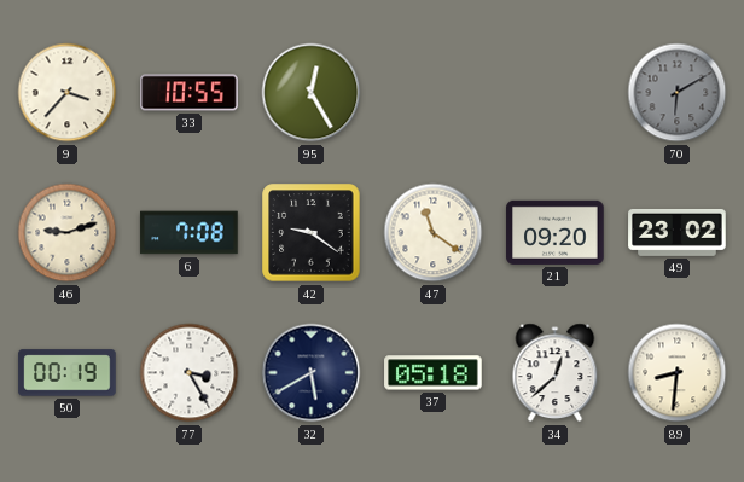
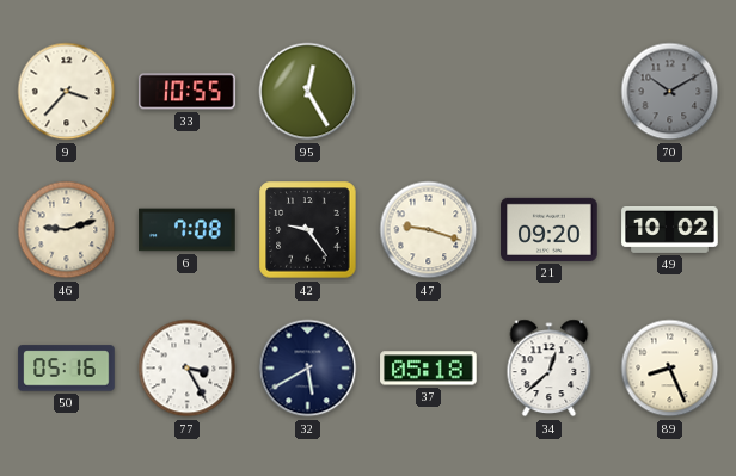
70: 6:10 -> 10:10 (670, 92)
42: 9:21 -> 9:24 (308, 230)
47: 11:21 -> 9:18 (429, 230)
49: 23:02 -> 10:02 (670, 229)
50: 00:19 -> 05:16 (67, 369)
89: 8:31 -> 8:26 (670, 369)
